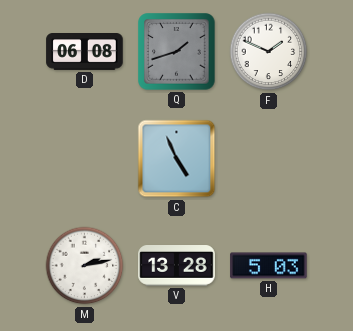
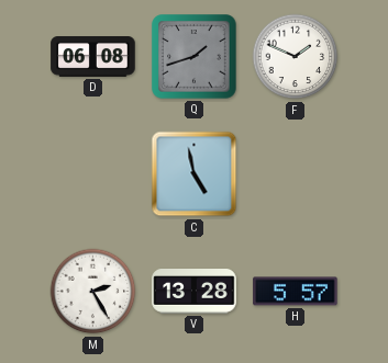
C: 4:56 -> 4:58 (195, 174)
M: 2:13 -> 2:25 (93, 292)
H: 5:03 -> 5:57 (296, 292)
